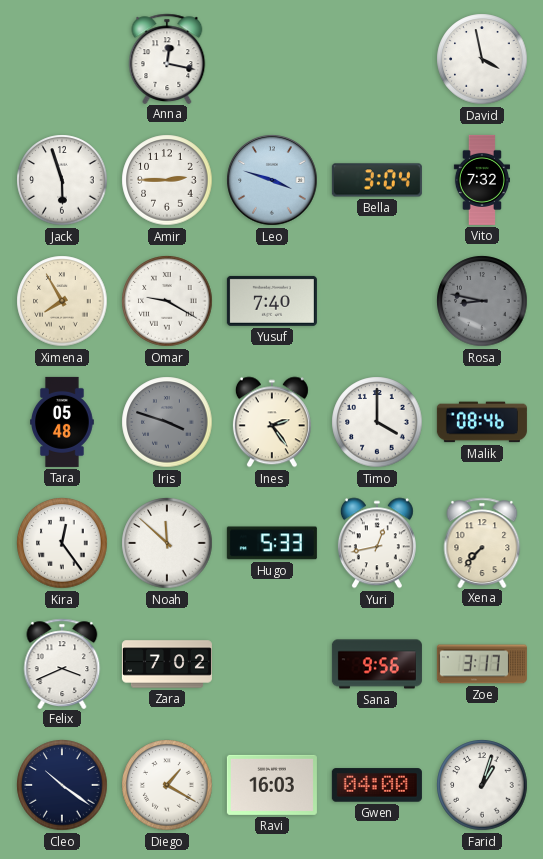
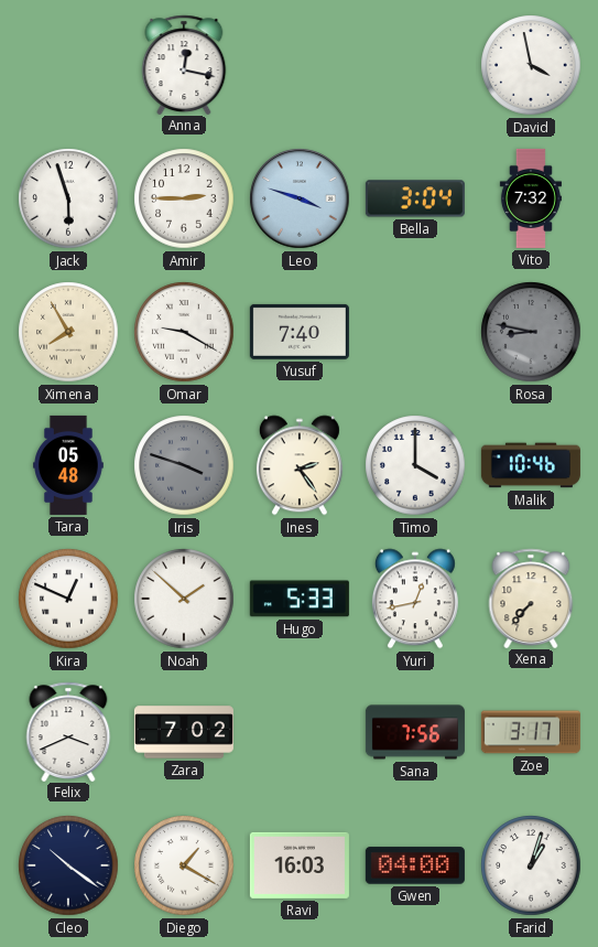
Malik: 08:46 -> 10:46 (531, 465)
Kira: 12:24 -> 12:49 (68, 599)
Noah: 11:52 -> 1:52 (184, 599)
Sana: 9:56 -> 7:56 (415, 732)
